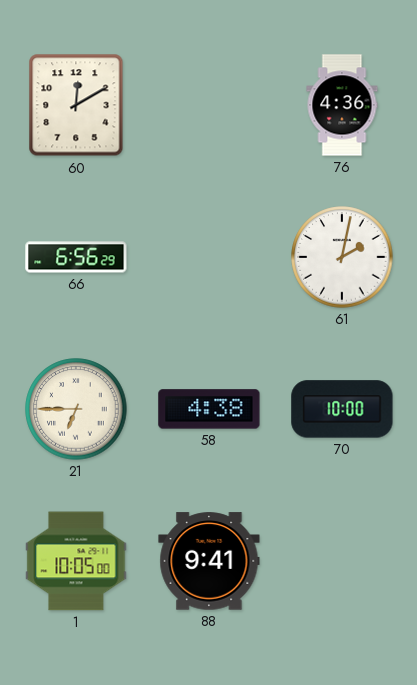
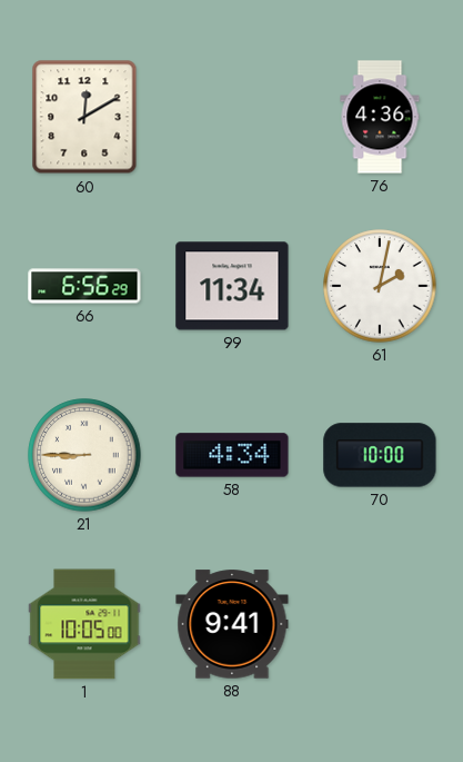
99: none -> 11:34 (232, 286)
21: 6:45 -> 8:45 (84, 455)
58: 4:38 -> 4:34 (232, 455)
